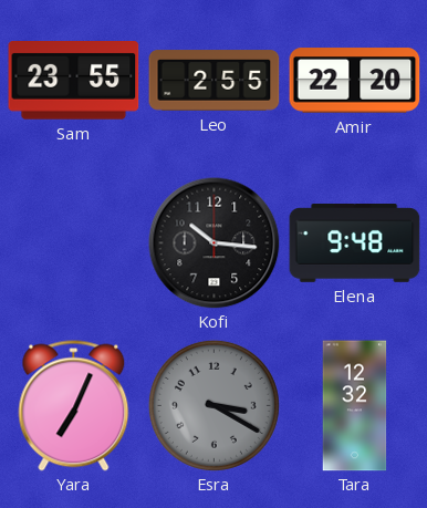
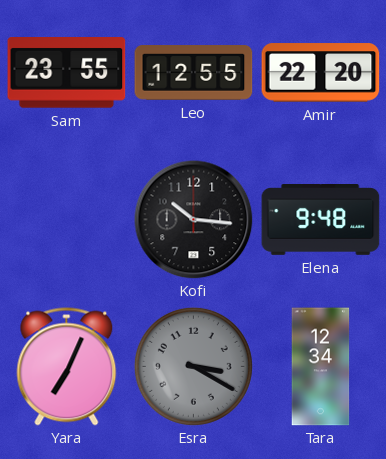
Leo: 2:55 -> 12:55 (194, 73)
Tara: 12:32 -> 12:34 (321, 367)
